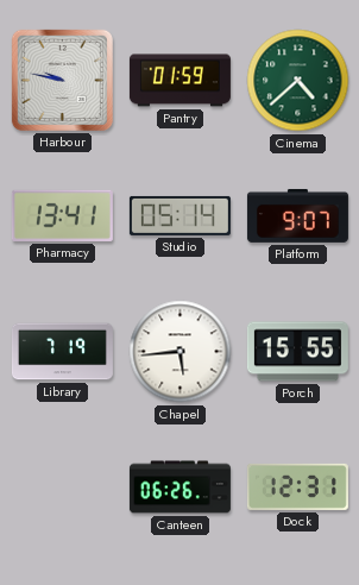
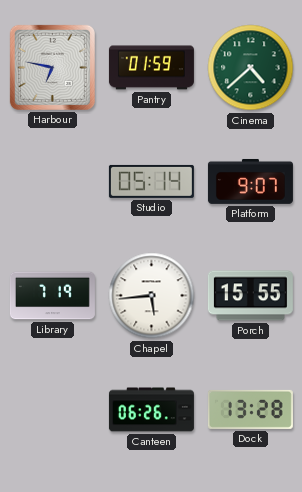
Harbour: 9:47 -> 6:47 (52, 67)
Pharmacy: 13:41 -> none (62, 215)
Dock: 12:31 -> 13:28 (250, 409)
